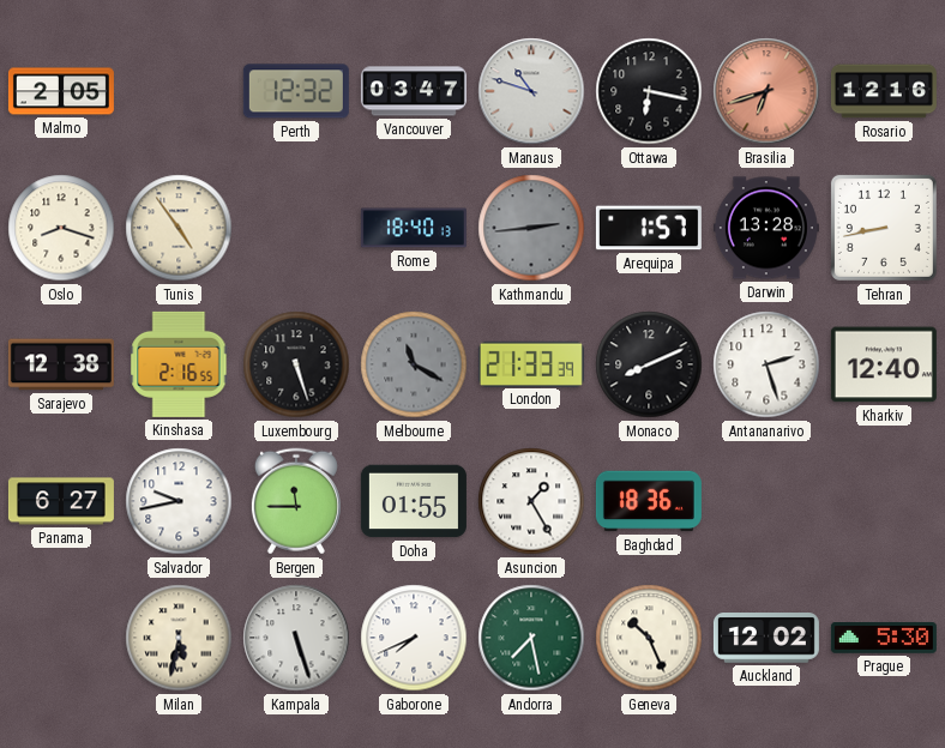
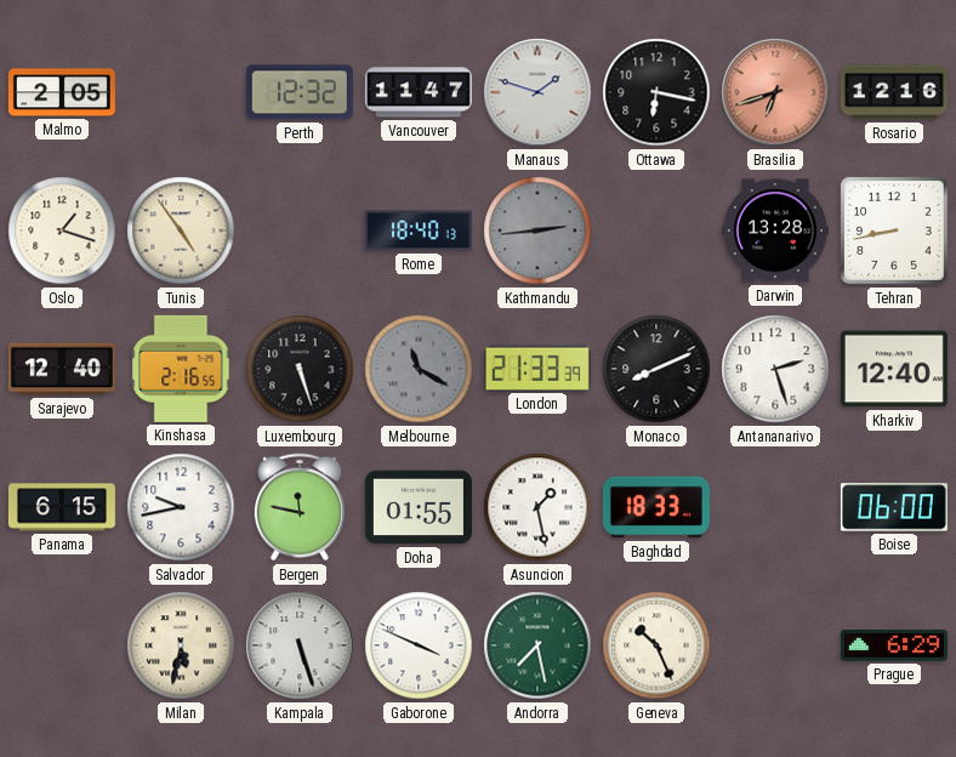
Vancouver: 03:47 -> 11:47 (419, 92)
Manaus: 10:48 -> 1:48 (537, 92)
Oslo: 8:18 -> 1:18 (62, 230)
Arequipa: 1:57 -> none (649, 228)
Sarajevo: 12:38 -> 12:40 (62, 369)
Panama: 6:27 -> 6:15 (62, 507)
Bergen: 11:45 -> 11:47 (300, 507)
Asuncion: 1:25 -> 1:28 (537, 507)
Baghdad: 18:36 -> 18:33 (656, 507)
Boise: none -> 06:00 (894, 507)
Gaborone: 7:41 -> 3:49 (419, 645)
Auckland: 12:02 -> none (766, 639)
Prague: 5:30 -> 6:29 (894, 647)
